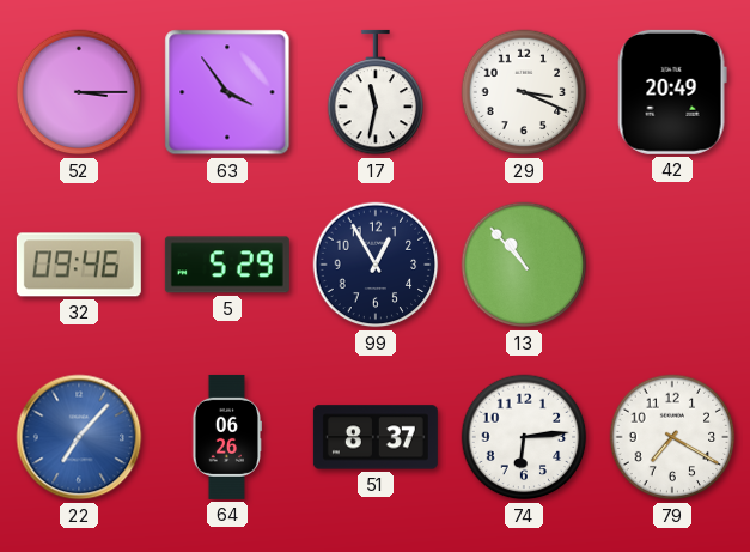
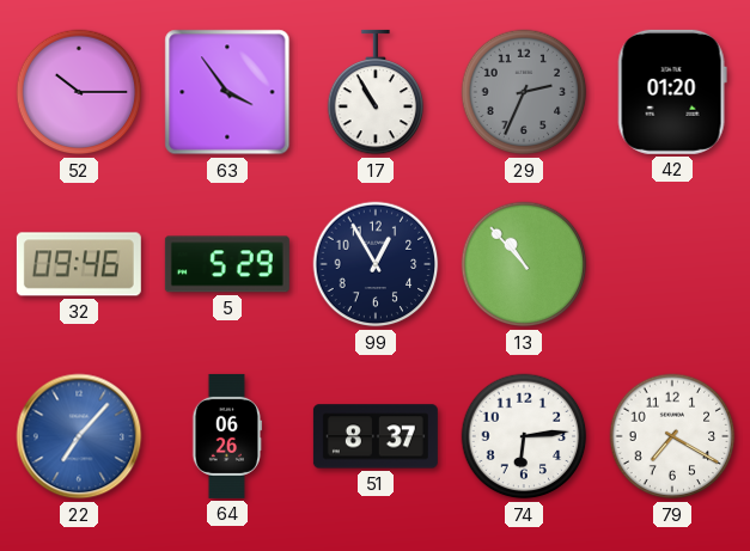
52: 3:15 -> 10:15 (79, 92)
17: 11:32 -> 10:55 (376, 92)
29: 3:19 -> 2:34 (524, 92)
29 dial: white -> grey (524, 92)
42: 20:49 -> 01:20 (672, 92)
